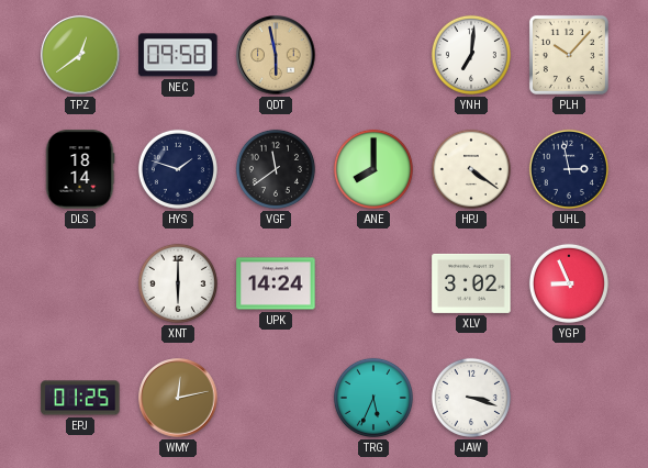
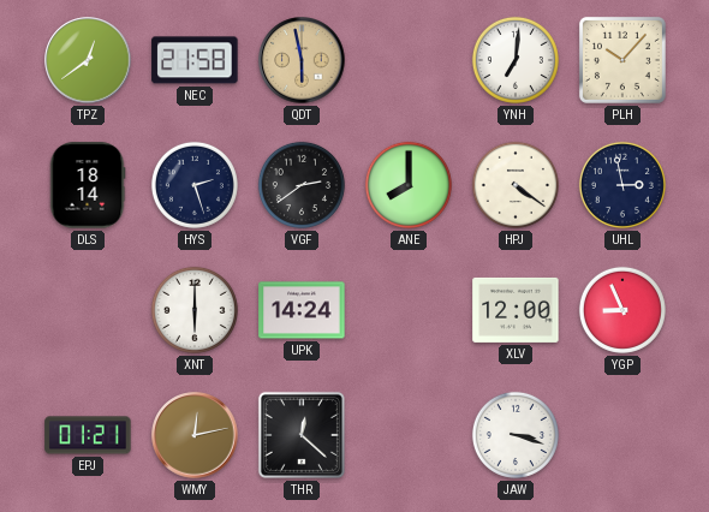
NEC: 09:58 -> 21:58 (195, 60)
HYS: 1:48 -> 2:27 (195, 185)
VGF: 11:39 -> 2:39 (302, 185)
XLV: 3:02 -> 12:00 (516, 310)
EPJ: 01:25 -> 01:21 (88, 435)
THR: none -> 12:22 (302, 435)
TRG: 5:34 -> none (373, 398)
